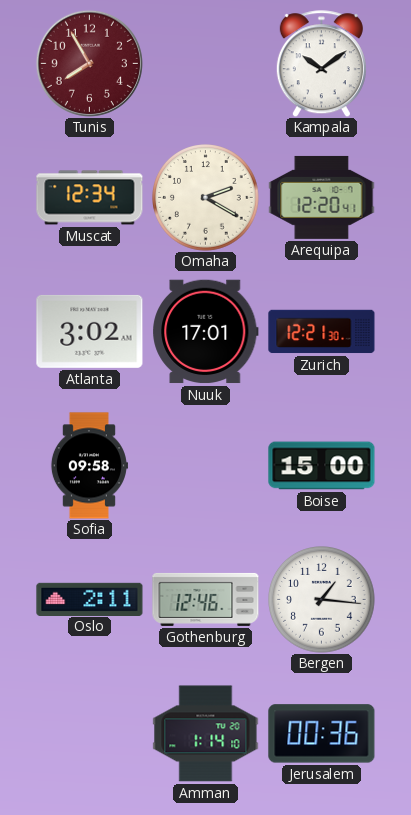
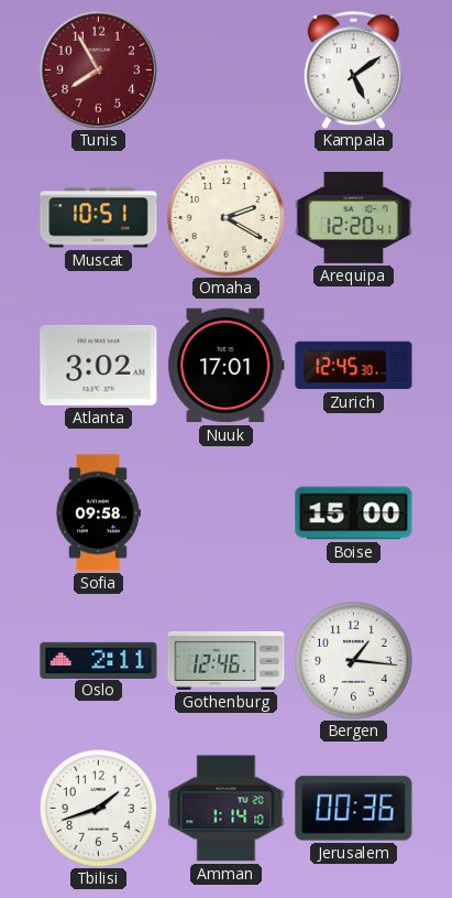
Kampala: 10:09 -> 5:09 (353, 71)
Muscat: 12:34 -> 10:51 (99, 218)
Zurich: 12:21 -> 12:45 (354, 366)
Tbilisi: none -> 1:42 (99, 809)
